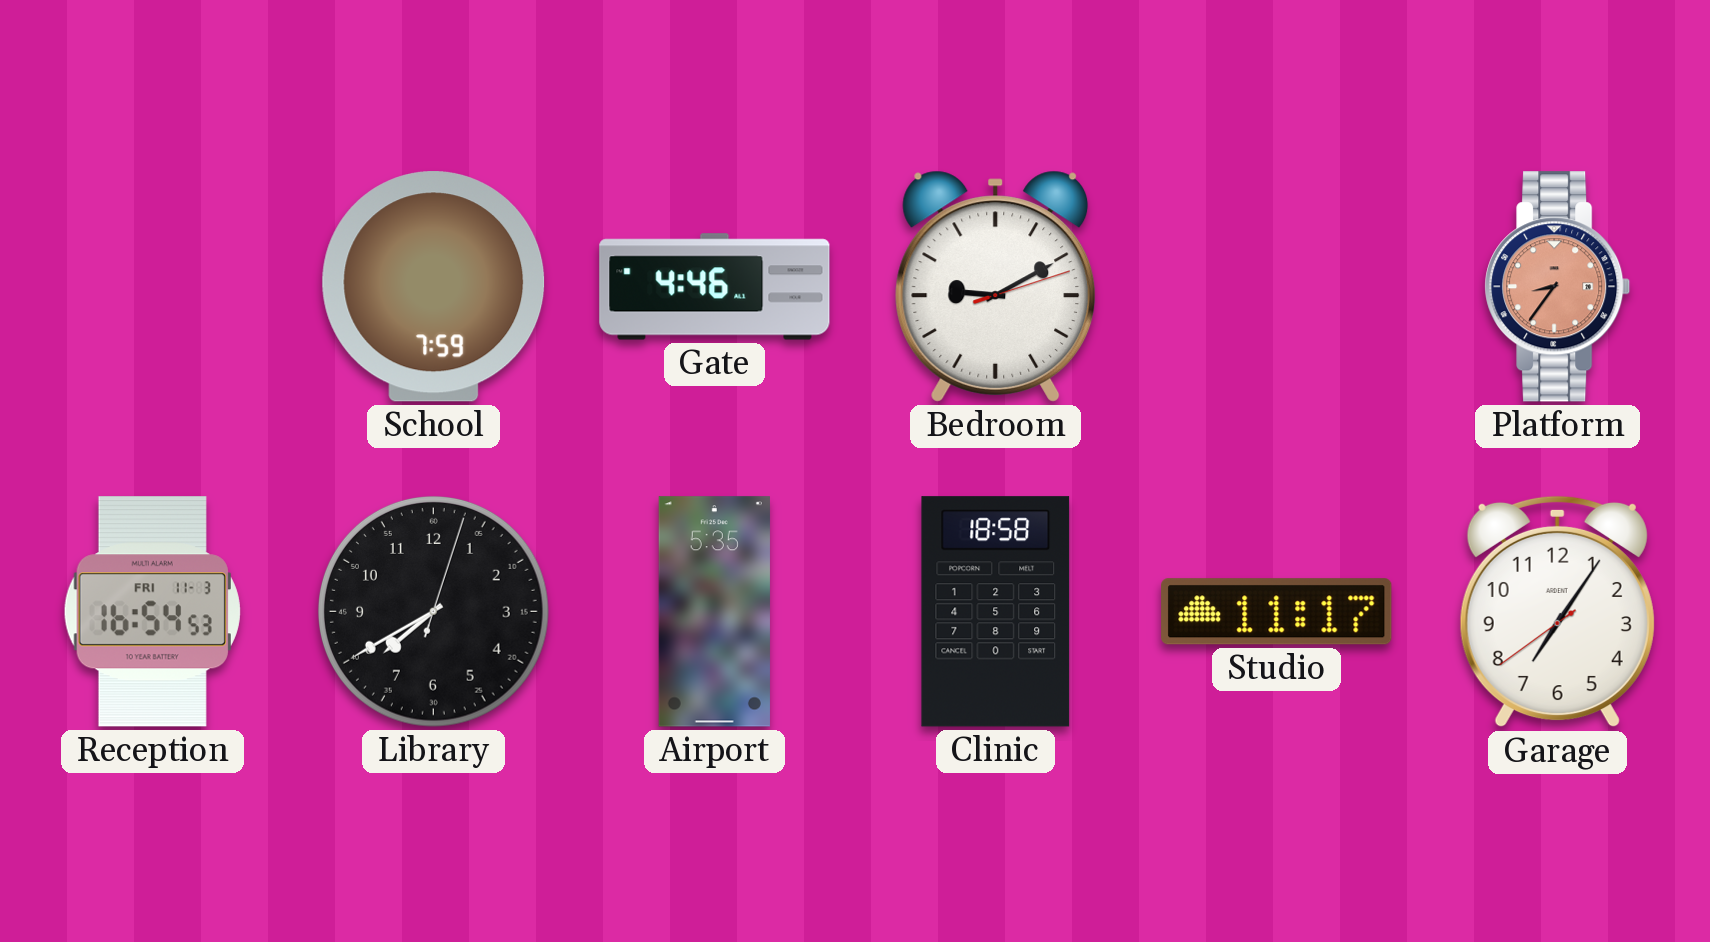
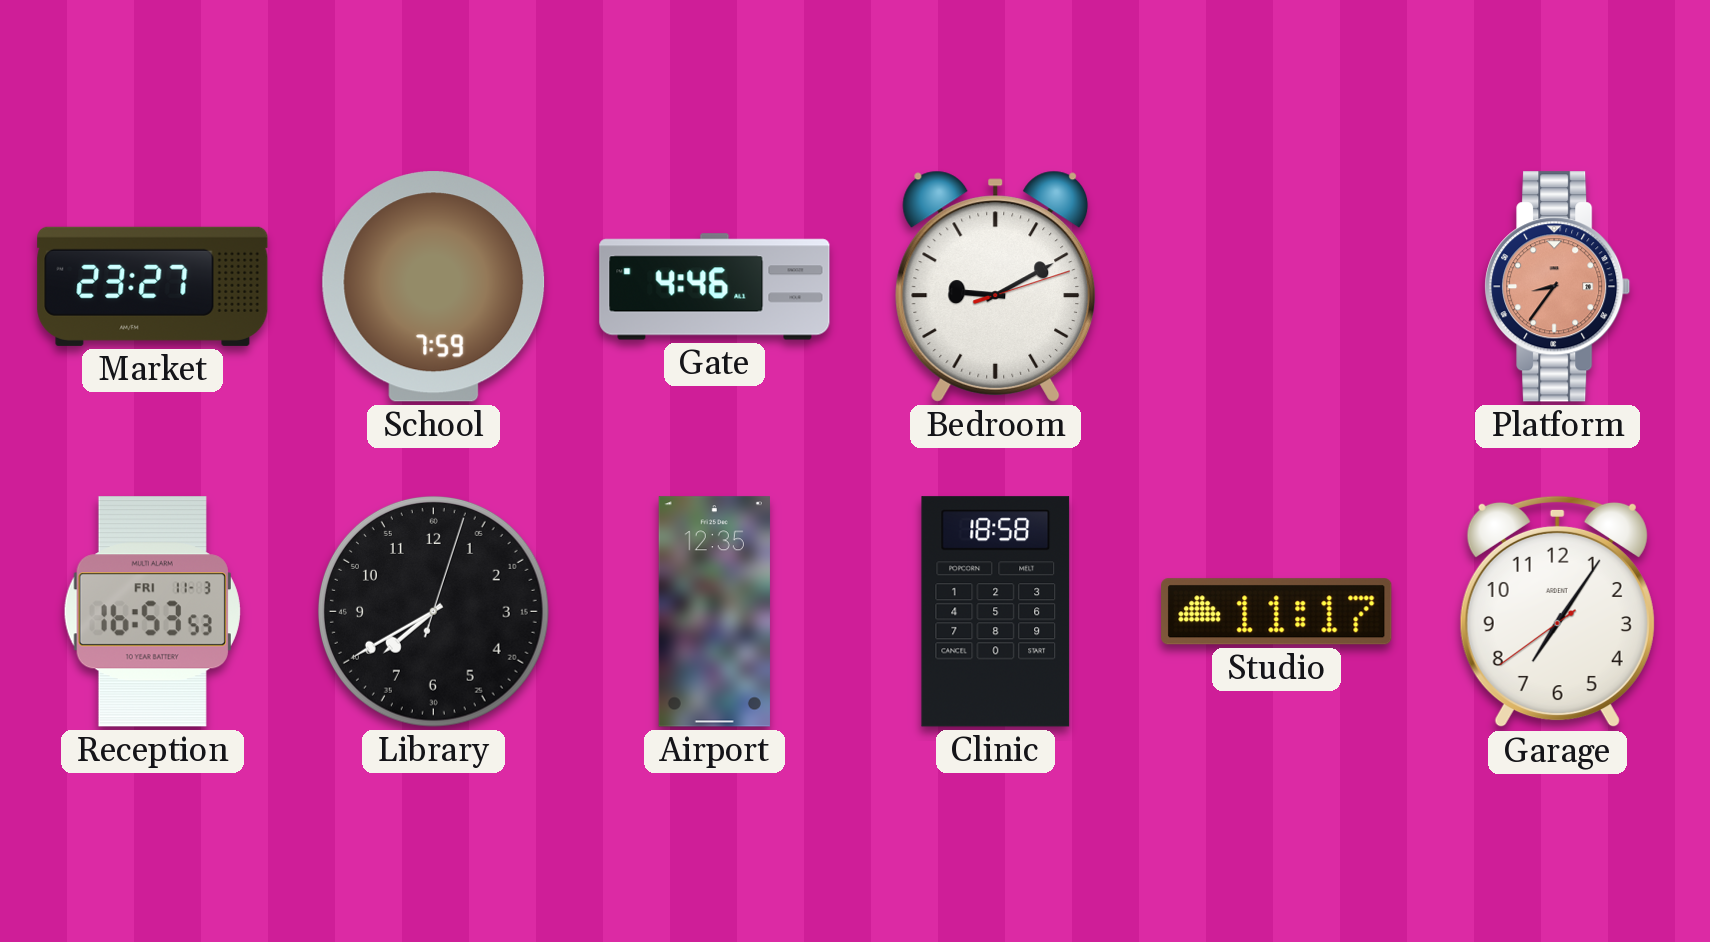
Market: none -> 23:27 (153, 286)
Reception: 16:54 -> 16:53 (152, 612)
Airport: 5:35 -> 12:35 (714, 612)
